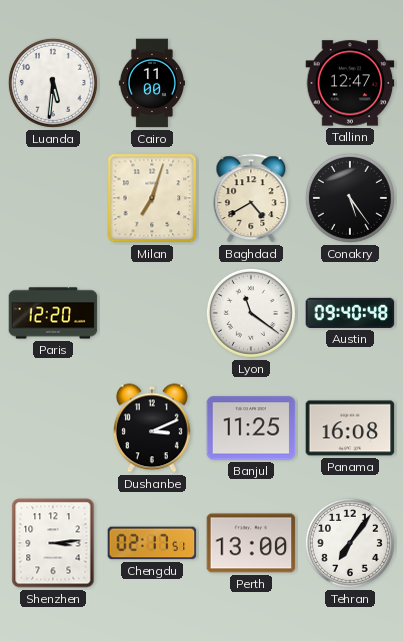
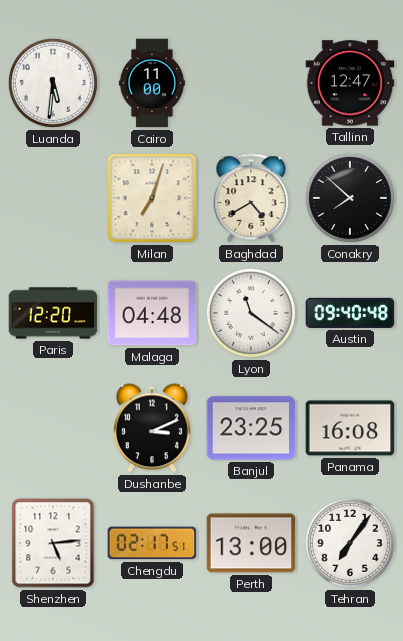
Conakry: 5:24 -> 7:52 (350, 198)
Malaga: none -> 04:48 (152, 313)
Banjul: 11:25 -> 23:25 (251, 428)
Shenzhen: 3:14 -> 5:14 (53, 543)
